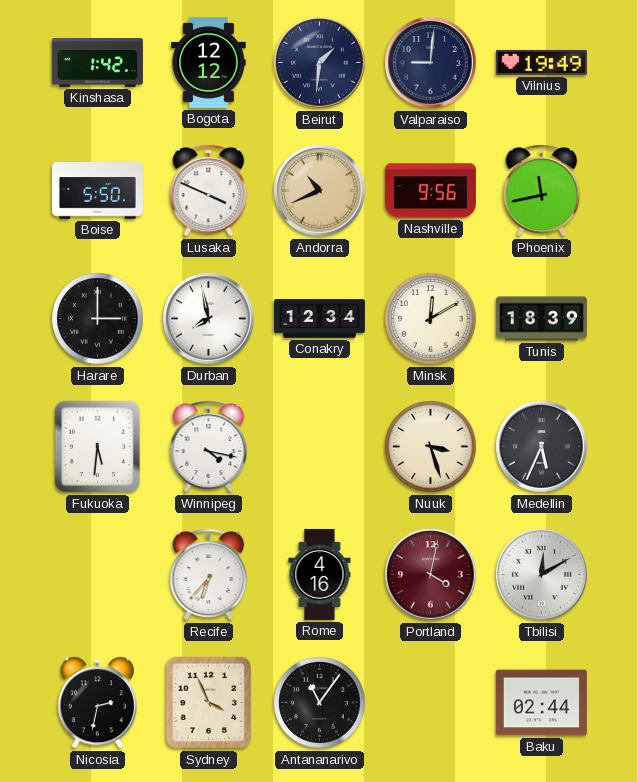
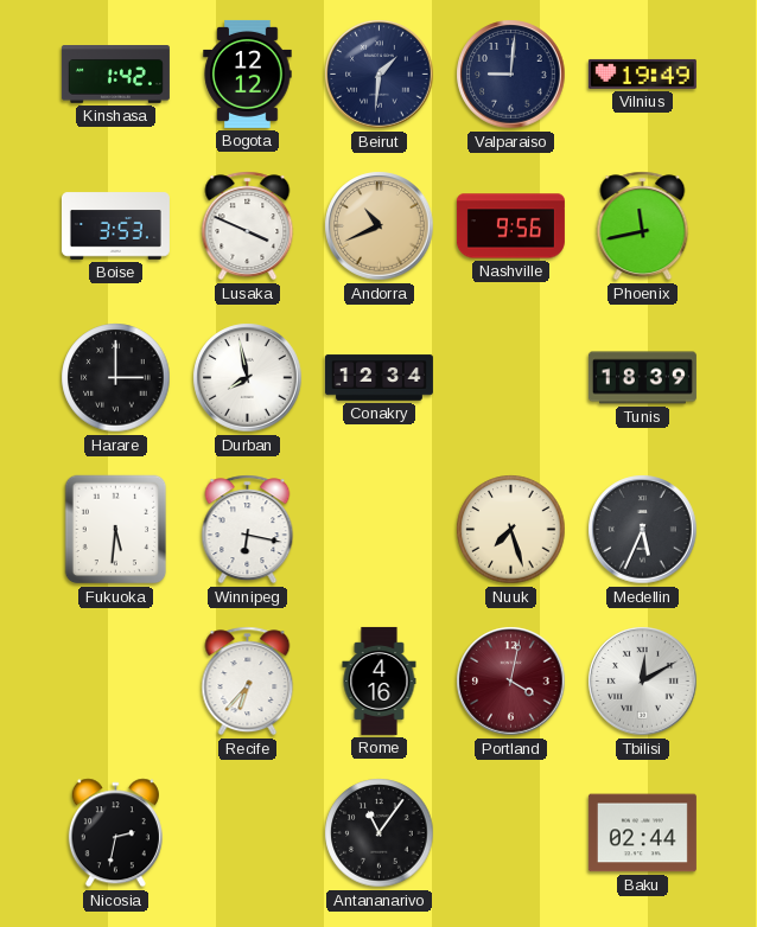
Boise: 5:50 -> 3:53 (115, 226)
Minsk: 12:10 -> none (431, 319)
Winnipeg: 4:17 -> 6:17 (248, 530)
Nuuk: 3:27 -> 7:27 (511, 530)
Sydney: 3:56 -> none (209, 703)
